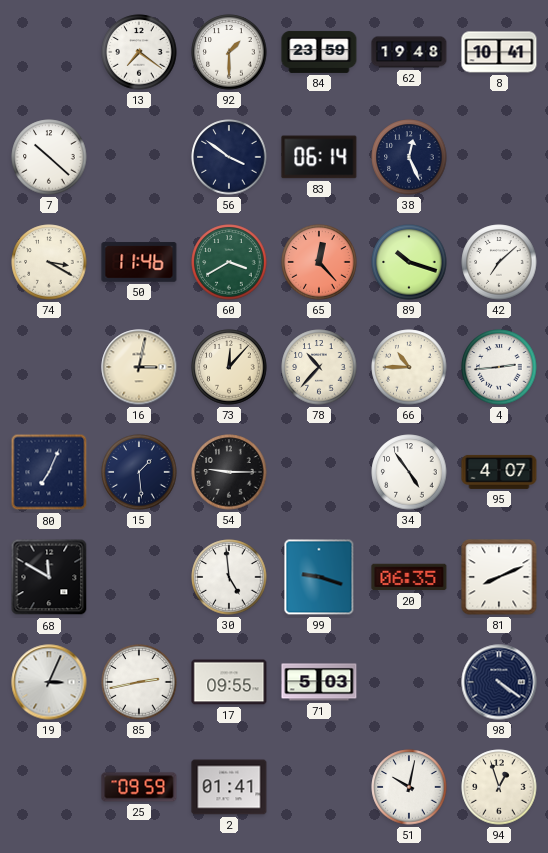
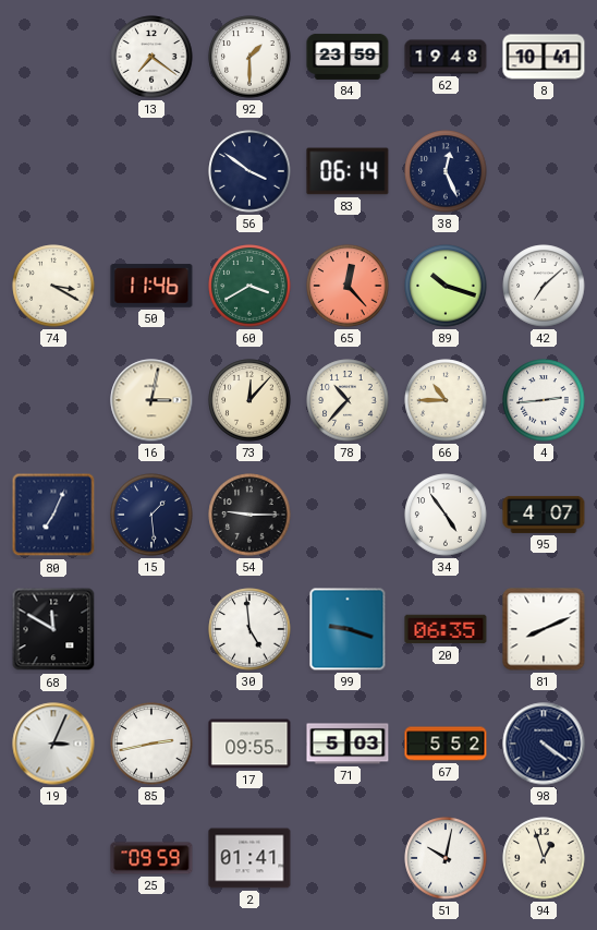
7: 10:22 -> none (49, 157)
67: none -> 5:52 (446, 744)
